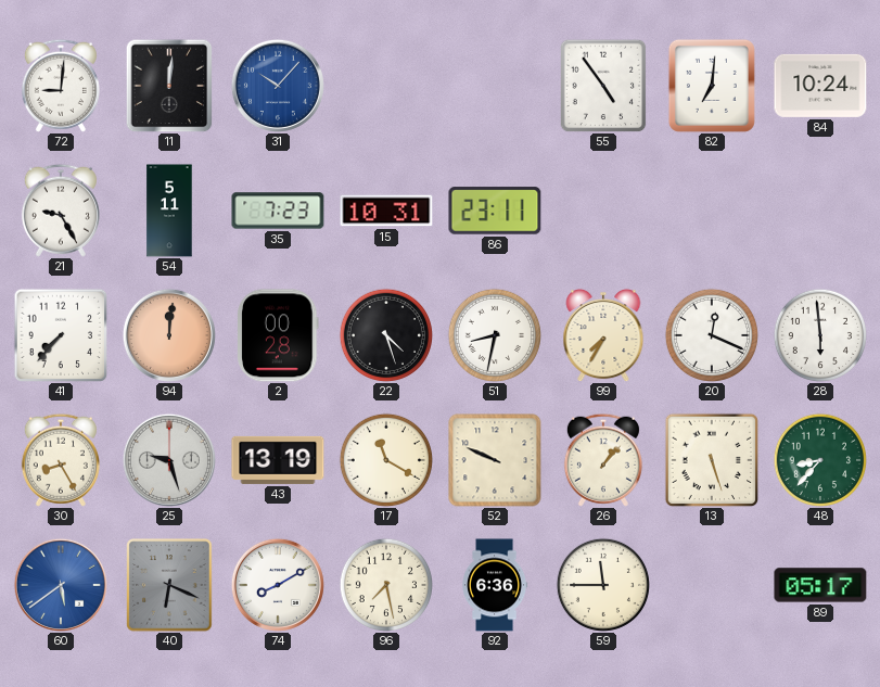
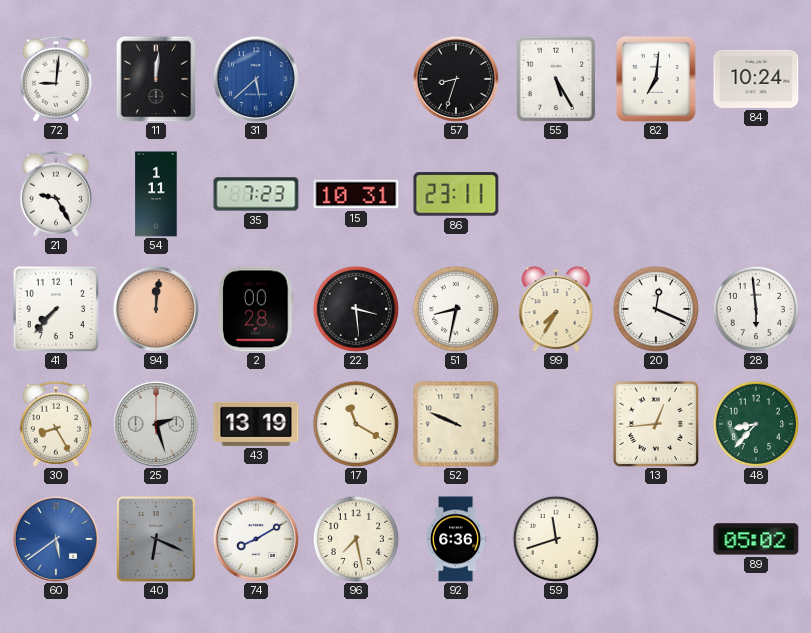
31: 10:07 -> 5:38 (256, 79)
57: none -> 8:33 (456, 79)
55: 4:54 -> 5:25 (556, 79)
54: 5:11 -> 1:11 (156, 194)
22: 4:27 -> 3:29 (356, 309)
25: 9:27 -> 2:27 (156, 424)
26: 1:07 -> none (603, 460)
13: 5:27 -> 12:44 (656, 424)
59: 11:45 -> 11:42 (556, 539)
89: 05:17 -> 05:02 (756, 539)
